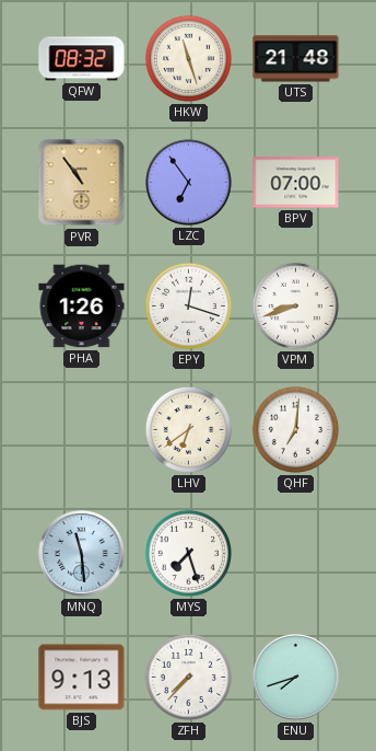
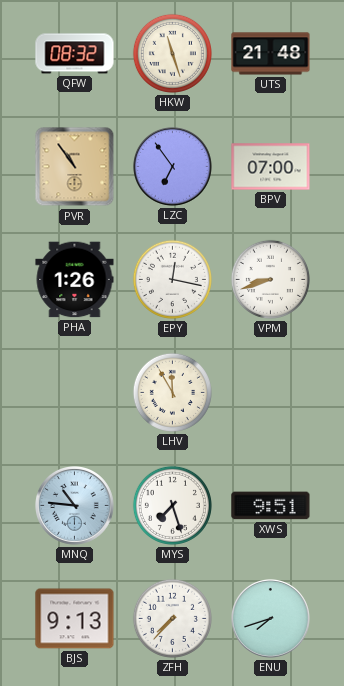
EPY: 12:18 -> 12:17 (172, 279)
LHV: 6:39 -> 11:55 (172, 392)
QHF: 7:01 -> none (295, 429)
MNQ: 11:29 -> 10:46 (75, 506)
XWS: none -> 9:51 (271, 506)
